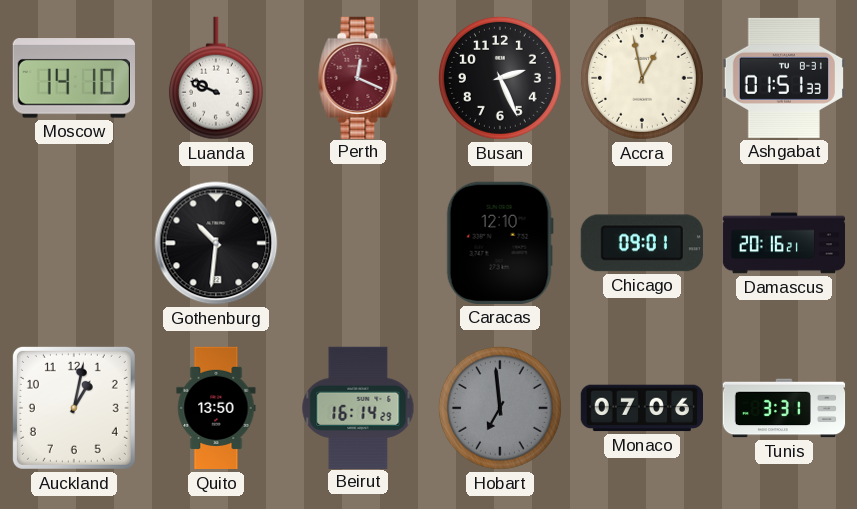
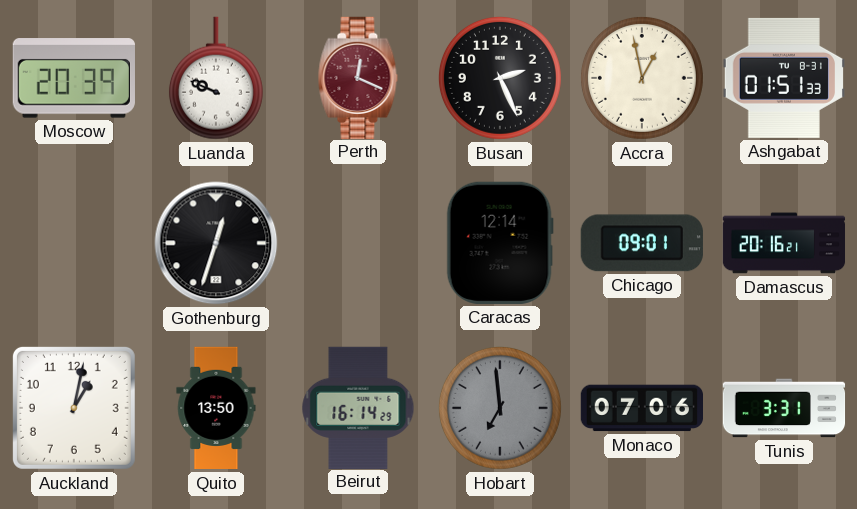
Moscow: 14:10 -> 20:39 (74, 78)
Gothenburg: 10:31 -> 12:33 (216, 243)
Caracas: 12:10 -> 12:14 (500, 243)
